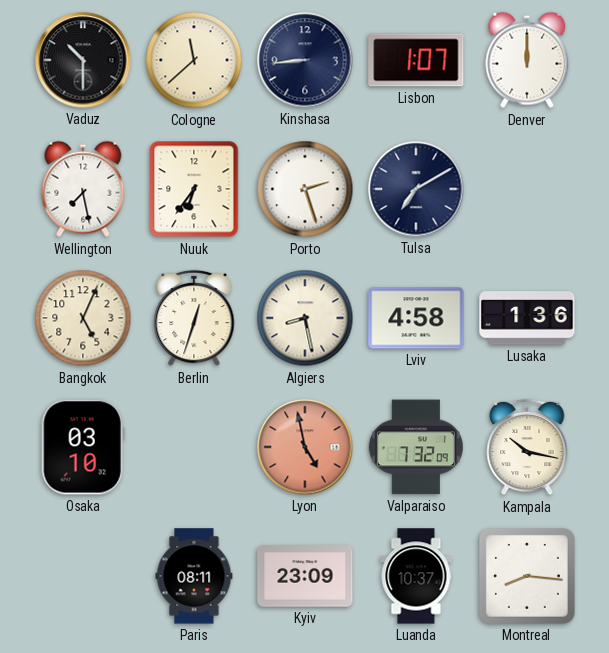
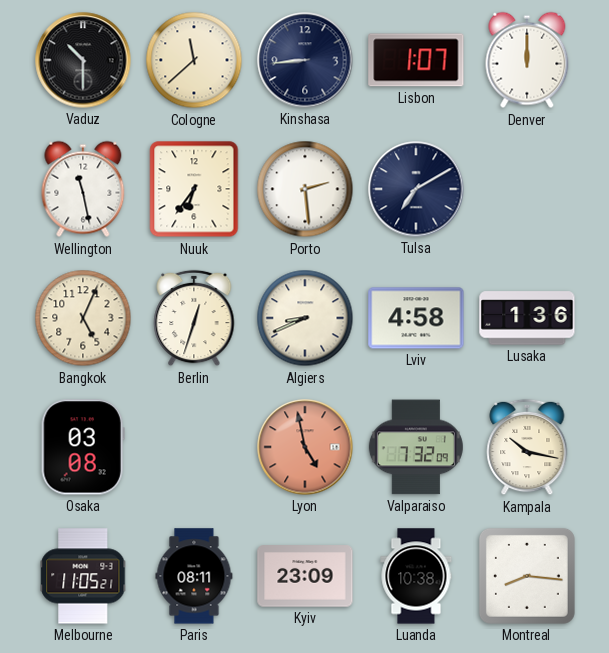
Wellington: 7:28 -> 11:28 (83, 189)
Porto: 2:27 -> 2:29 (305, 189)
Algiers: 8:28 -> 8:41 (305, 318)
Osaka: 03:10 -> 03:08 (83, 447)
Melbourne: none -> 11:05 (83, 576)
Luanda: 10:37 -> 10:38 (416, 576)
